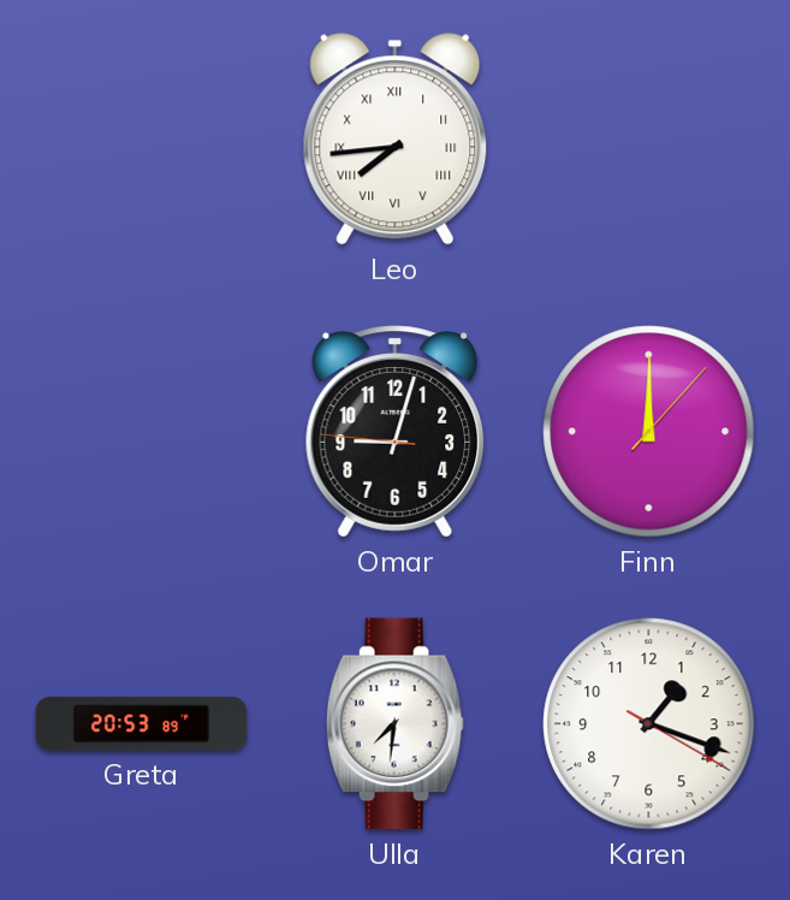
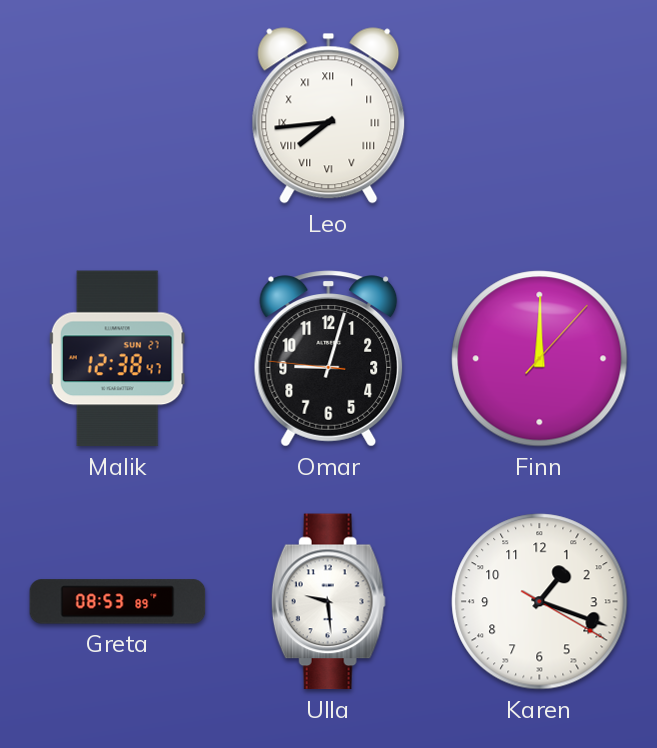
Malik: none -> 12:38 (117, 359)
Greta: 20:53 -> 08:53 (118, 602)
Ulla: 7:31 -> 9:29 (328, 602)
